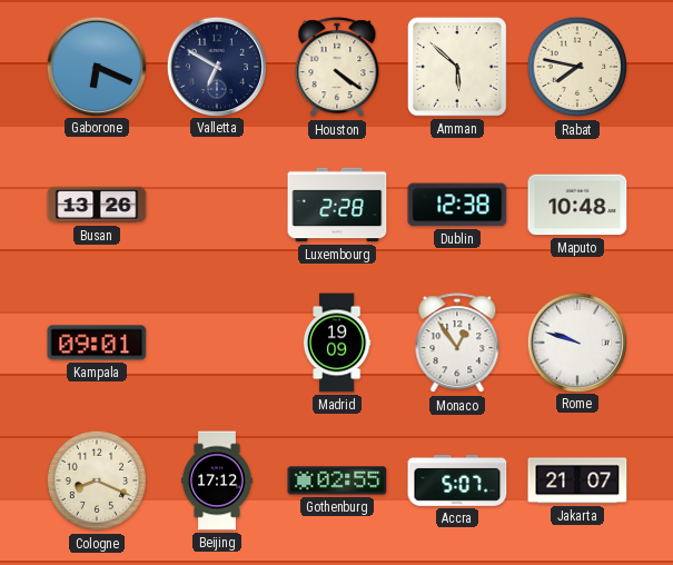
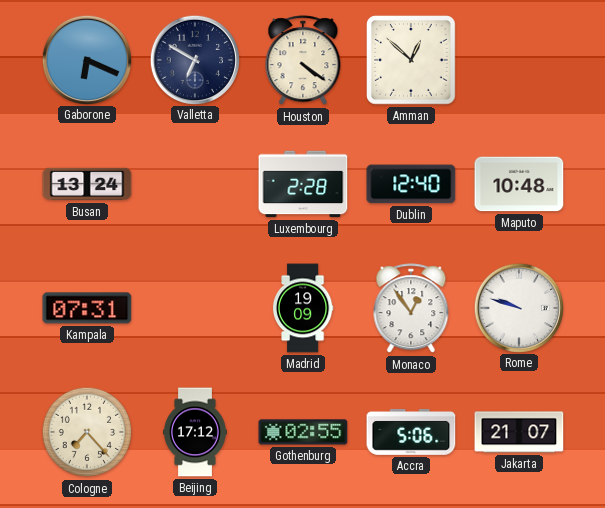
Amman: 5:52 -> 12:52 (411, 60)
Rabat: 7:47 -> none (577, 67)
Busan: 13:26 -> 13:24 (87, 184)
Dublin: 12:38 -> 12:40 (411, 184)
Kampala: 09:01 -> 07:31 (87, 308)
Cologne: 8:19 -> 7:23 (87, 432)
Accra: 5:07 -> 5:06 (411, 432)
